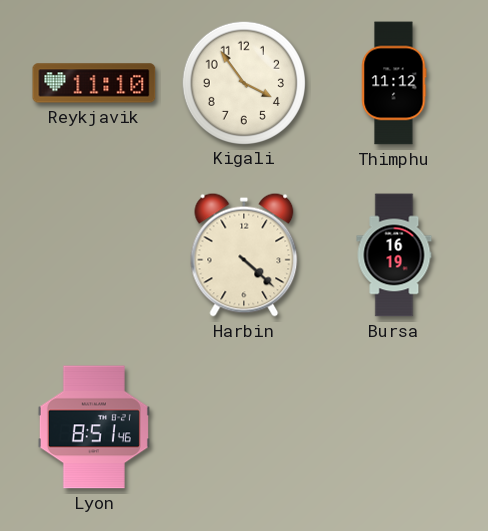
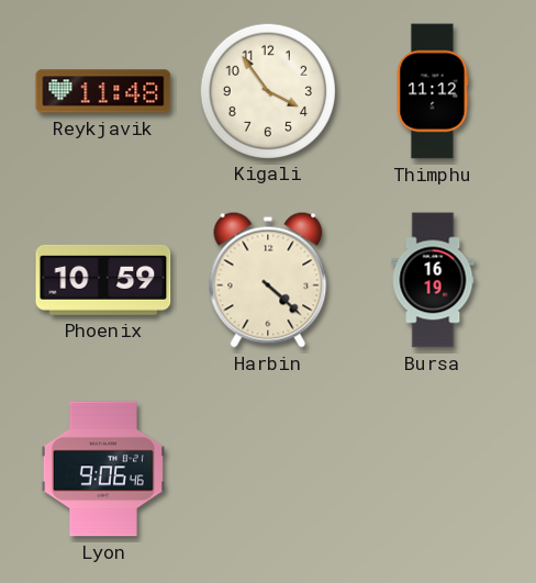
Reykjavik: 11:10 -> 11:48 (103, 91)
Phoenix: none -> 10:59 (103, 280)
Lyon: 8:51 -> 9:06 (103, 469)
